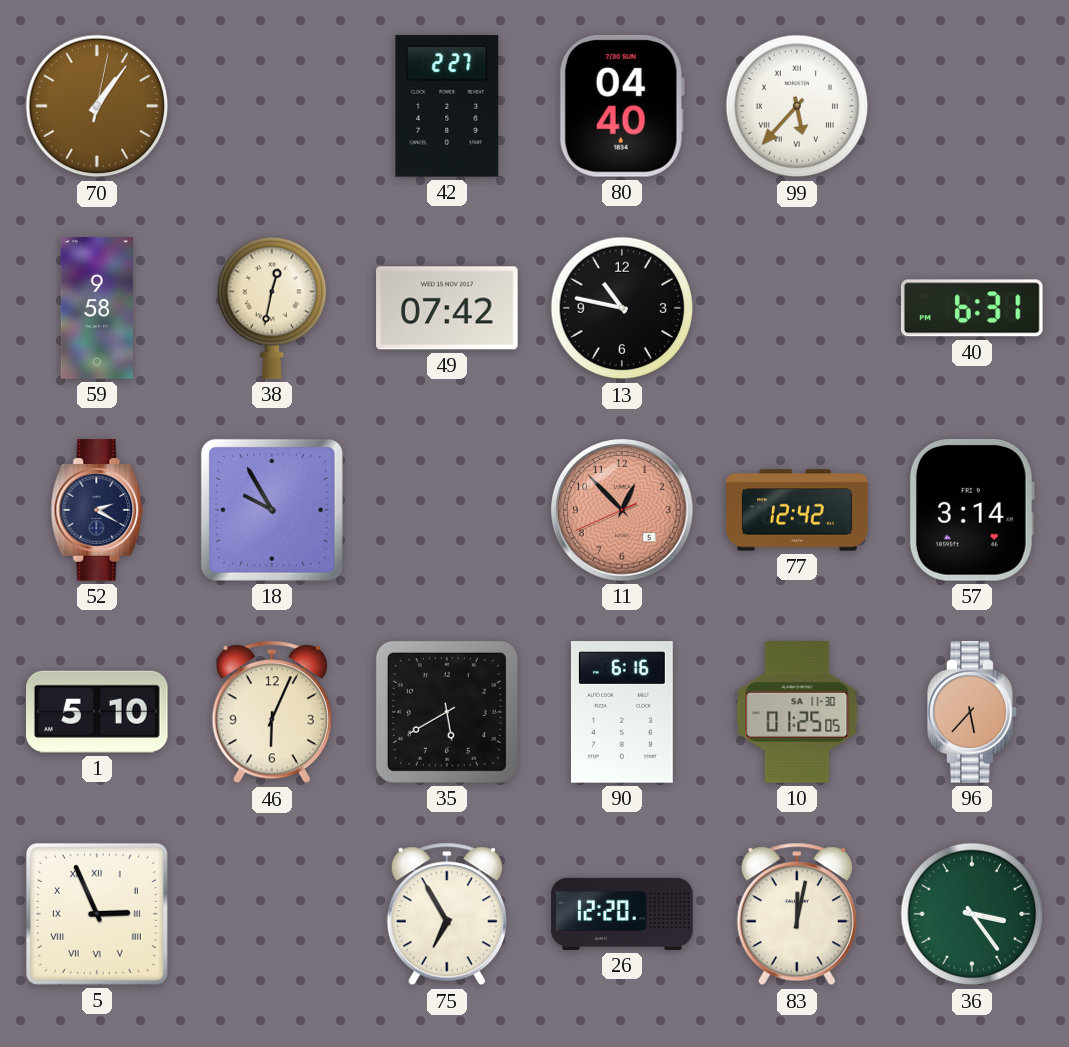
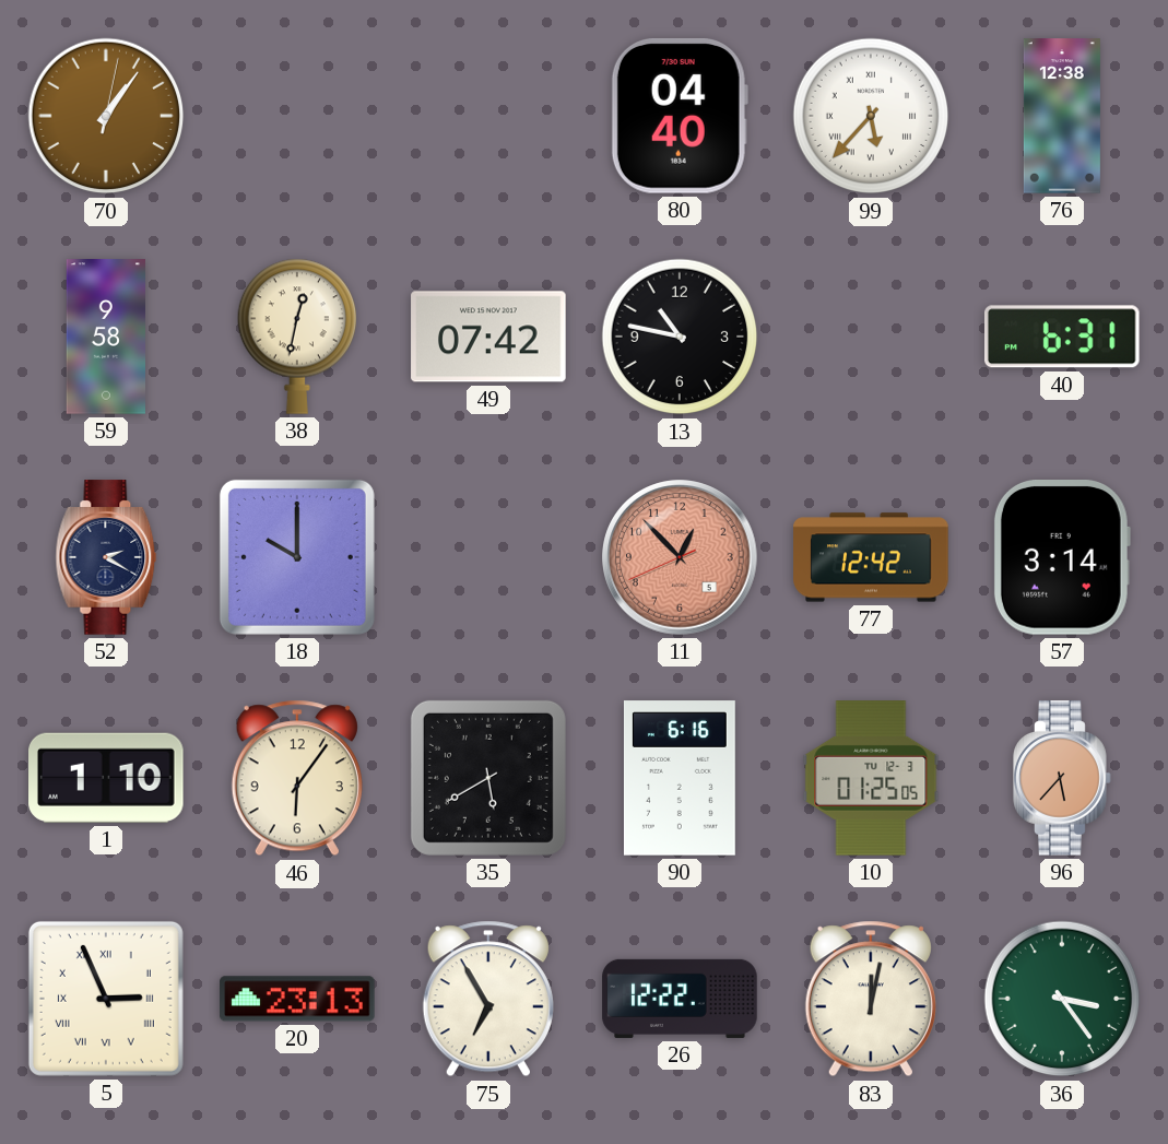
42: 2:27 -> none (447, 106)
76: none -> 12:38 (1062, 116)
18: 9:55 -> 10:00 (297, 557)
1: 5:10 -> 1:10 (107, 778)
46: 6:04 -> 6:06 (297, 778)
10 date: SA 11-30 -> TU 12-3 (871, 778)
20: none -> 23:13 (297, 999)
26: 12:20 -> 12:22 (680, 999)
